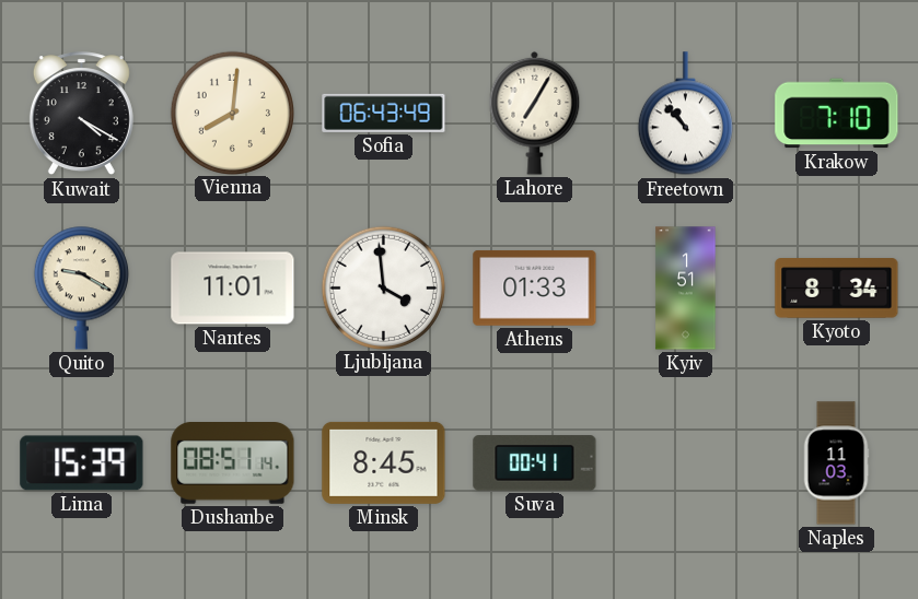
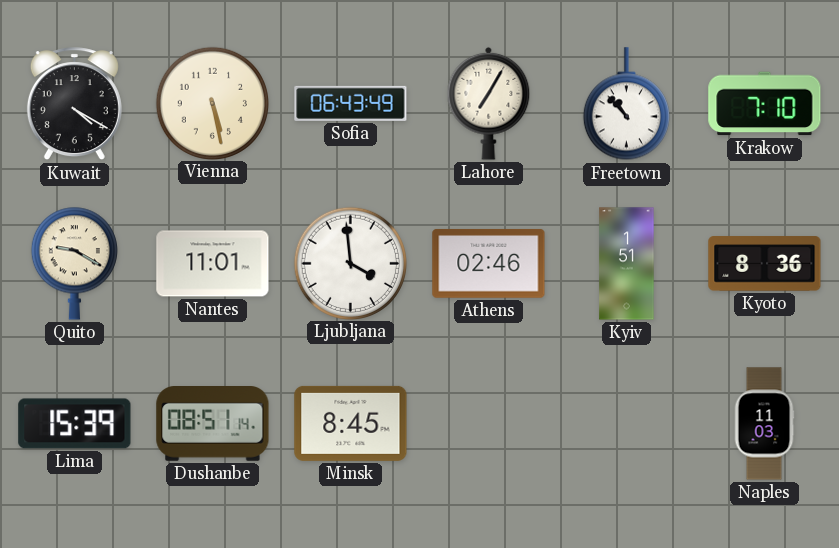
Vienna: 8:01 -> 5:28 (212, 103)
Athens: 01:33 -> 02:46 (489, 264)
Kyoto: 8:34 -> 8:36 (765, 264)
Suva: 00:41 -> none (535, 463)
